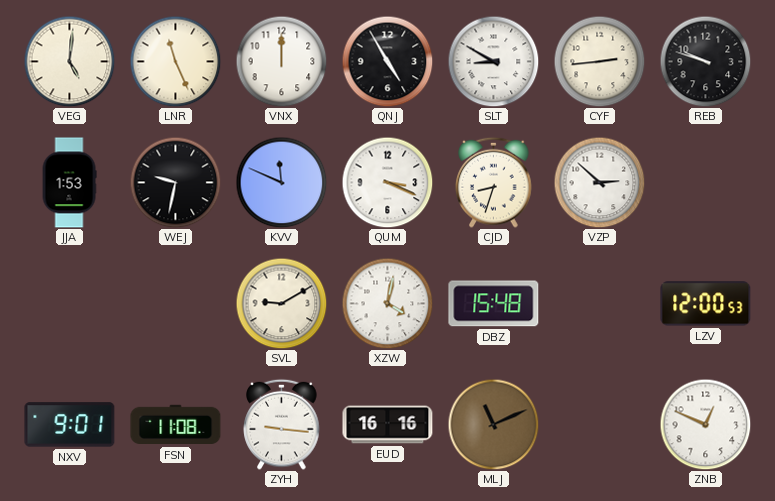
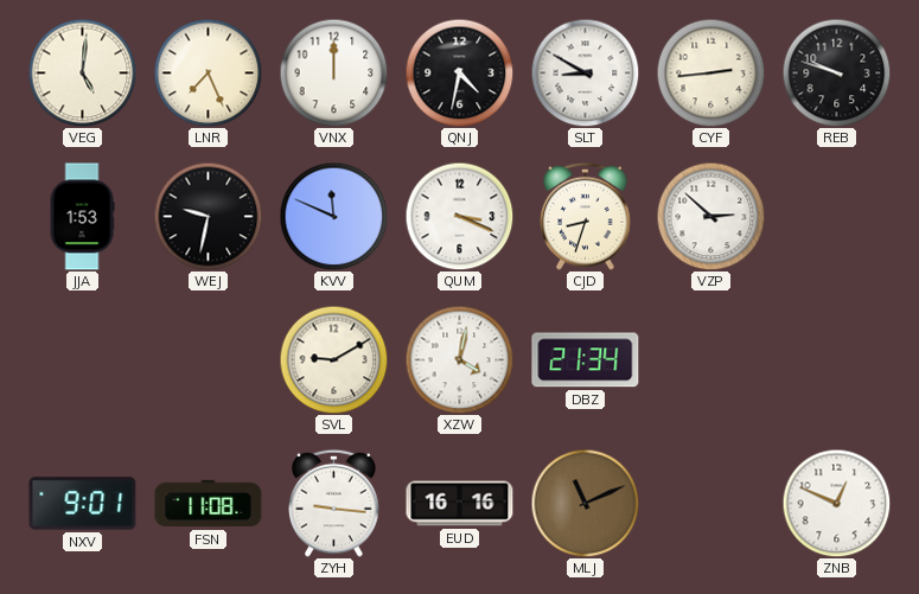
LNR: 11:26 -> 7:26 (208, 72)
QNJ: 4:55 -> 4:32 (459, 72)
DBZ: 15:48 -> 21:34 (586, 360)
LZV: 12:00 -> none (706, 304)
